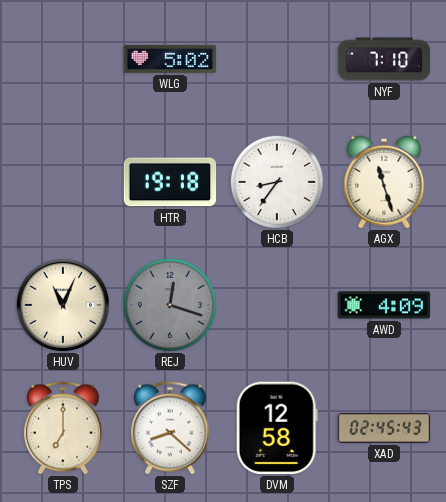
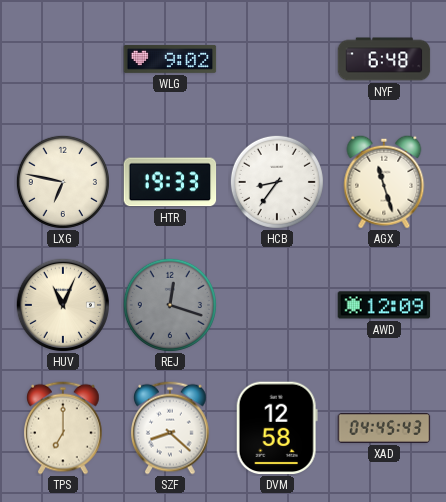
WLG: 5:02 -> 9:02 (170, 60)
NYF: 7:10 -> 6:48 (384, 59)
LXG: none -> 6:47 (63, 182)
HTR: 19:18 -> 19:33 (170, 182)
AWD: 4:09 -> 12:09 (384, 305)
XAD: 02:45 -> 04:45 (384, 429)
